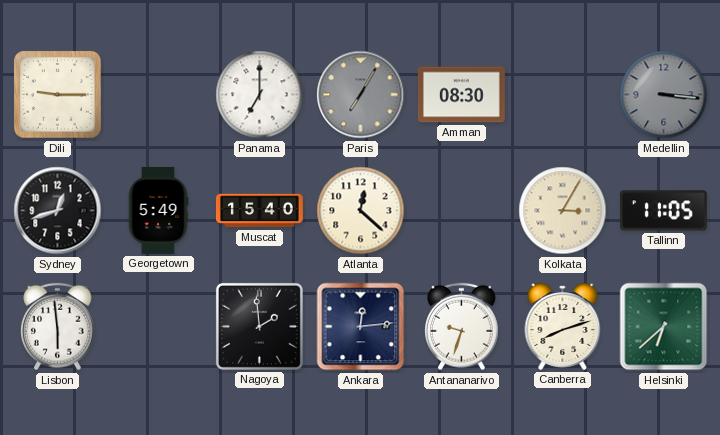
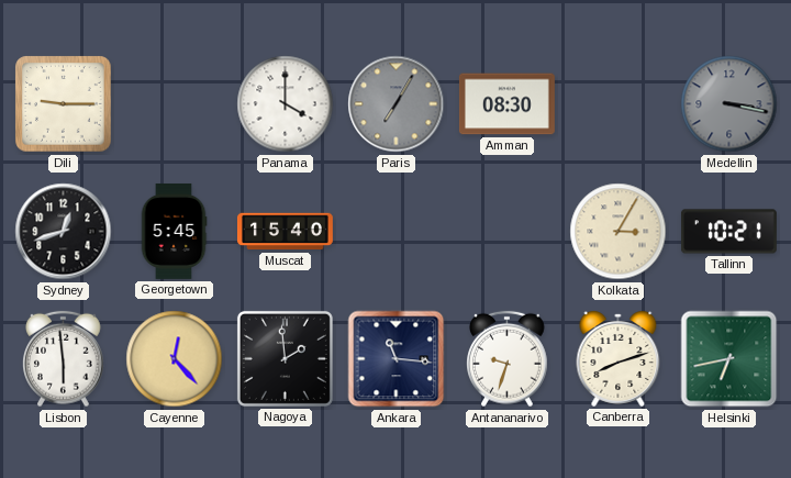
Panama: 7:00 -> 4:00 (286, 104)
Medellin: 3:16 -> 3:17 (729, 104)
Georgetown: 5:49 -> 5:45 (174, 231)
Atlanta: 12:22 -> none (361, 211)
Tallinn: 11:05 -> 10:21 (728, 232)
Cayenne: none -> 12:23 (175, 359)
Ankara: 12:14 -> 11:16 (397, 359)
Helsinki: 6:38 -> 6:43 (729, 359)
